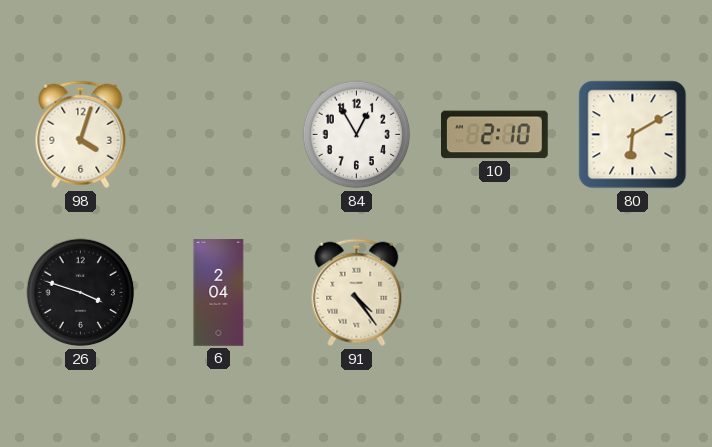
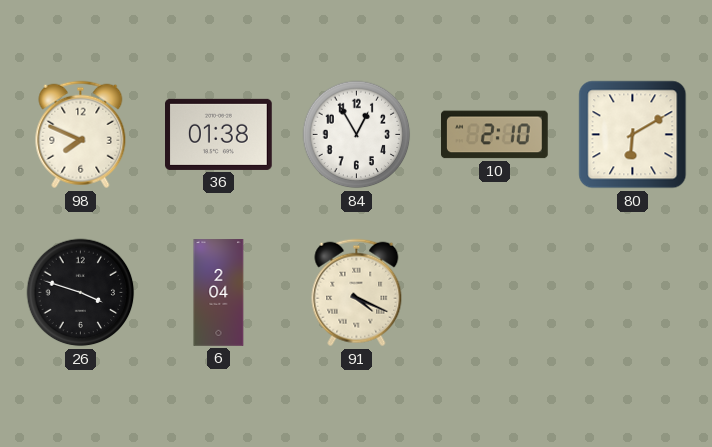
98: 4:03 -> 7:49 (81, 135)
36: none -> 01:38 (219, 134)
91: 4:24 -> 4:19 (357, 293)
